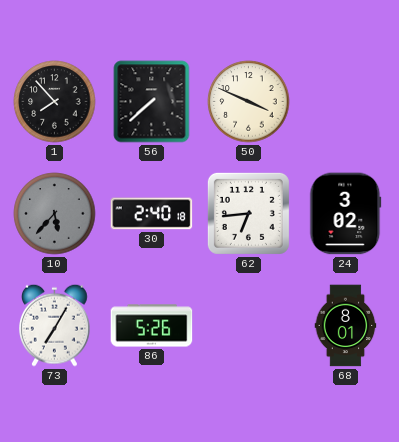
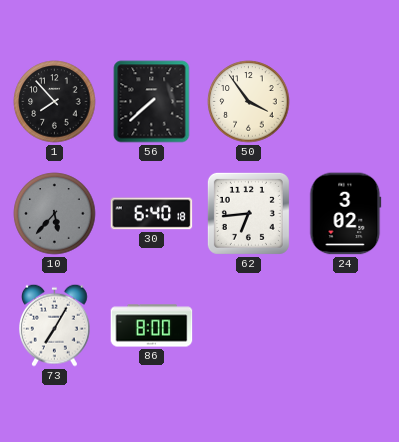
50: 3:49 -> 3:54 (249, 102)
30: 2:40 -> 6:40 (152, 214)
86: 5:26 -> 8:00 (152, 326)
68: 8:01 -> none (346, 326)
